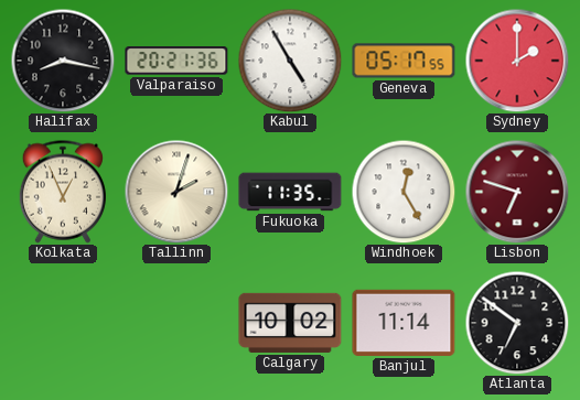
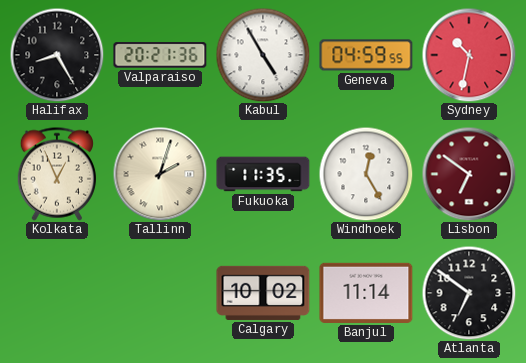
Halifax: 8:17 -> 8:25 (57, 55)
Geneva: 05:17 -> 04:59 (366, 55)
Sydney: 2:00 -> 10:32 (469, 55)
Lisbon: 6:48 -> 6:51 (469, 174)
